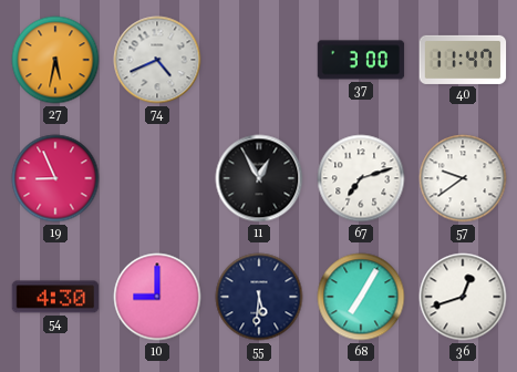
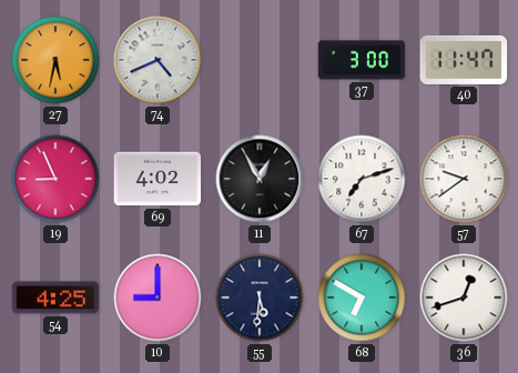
69: none -> 4:02 (158, 179)
54: 4:30 -> 4:25 (55, 298)
68: 7:05 -> 6:50 (362, 298)
